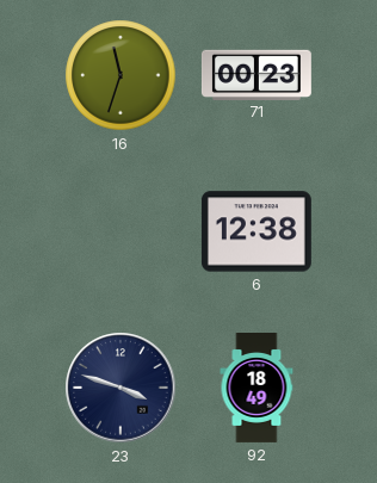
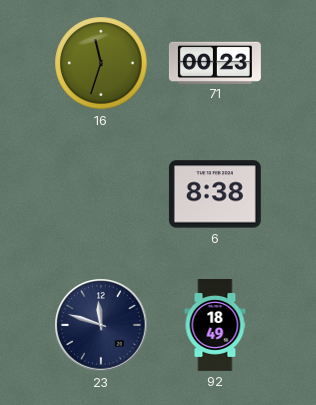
6: 12:38 -> 8:38 (215, 194)
23: 3:48 -> 11:48 (101, 325)
